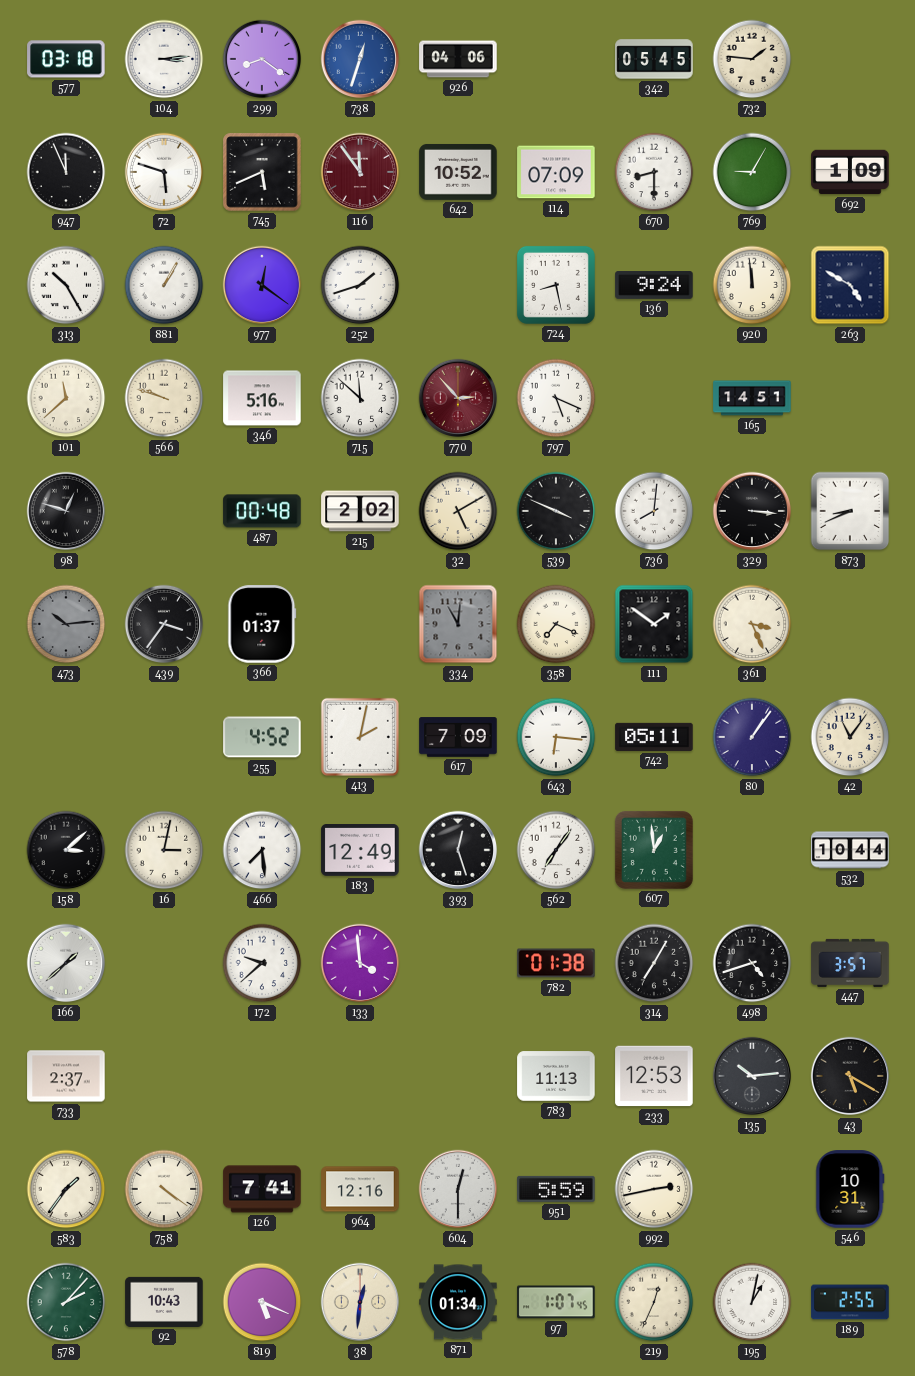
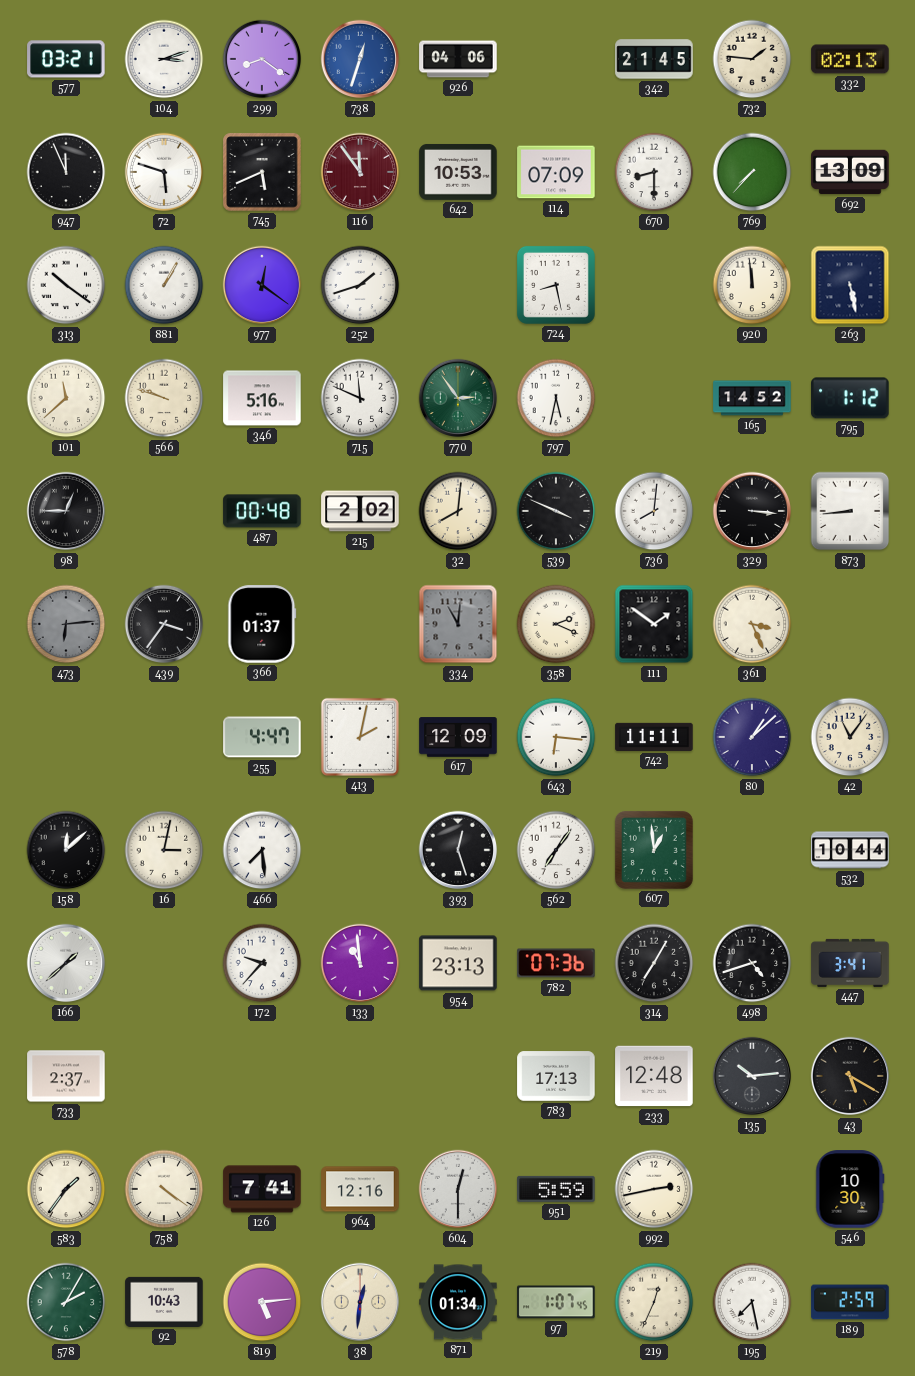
577: 03:18 -> 03:21 (66, 59)
104: 3:14 -> 3:12 (164, 59)
342: 05:45 -> 21:45 (654, 59)
332: none -> 02:13 (850, 59)
642: 10:52 -> 10:53 (458, 172)
769: 9:05 -> 7:37 (752, 172)
692: 1:09 -> 13:09 (850, 172)
313: 10:25 -> 10:21 (66, 285)
136: 9:24 -> none (654, 286)
263: 4:50 -> 5:28 (850, 285)
715: 11:52 -> 11:49 (360, 398)
770: 2:53 -> 2:54 (458, 398)
770 dial: burgundy -> green (458, 398)
797: 5:19 -> 5:32 (556, 398)
165: 14:51 -> 14:52 (752, 398)
795: none -> 1:12 (850, 398)
98: 12:48 -> 12:45 (66, 511)
32: 5:10 -> 8:01 (458, 511)
873: 8:41 -> 8:44 (850, 511)
473: 10:14 -> 6:14 (66, 624)
358: 7:19 -> 2:19 (556, 624)
255: 4:52 -> 4:47 (262, 737)
617: 7:09 -> 12:09 (458, 737)
742: 05:11 -> 11:11 (654, 737)
80: 1:06 -> 1:08 (752, 737)
158: 3:08 -> 12:08 (66, 850)
183: 12:49 -> none (360, 851)
172: 9:38 -> 9:37 (262, 963)
133: 3:59 -> 10:59 (360, 963)
954: none -> 23:13 (458, 963)
782: 01:38 -> 07:36 (556, 963)
447: 3:57 -> 3:41 (850, 963)
783: 11:13 -> 17:13 (556, 1076)
233: 12:53 -> 12:48 (654, 1076)
546: 10:31 -> 10:30 (850, 1189)
578: 2:07 -> 2:05 (66, 1302)
819: 5:19 -> 5:14 (262, 1302)
195: 1:02 -> 7:28 (752, 1302)
189: 2:55 -> 2:59 (850, 1302)
